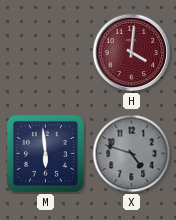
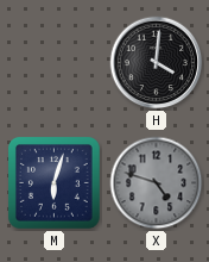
H dial: burgundy -> black (157, 63)
M: 5:59 -> 6:03 (53, 182)
